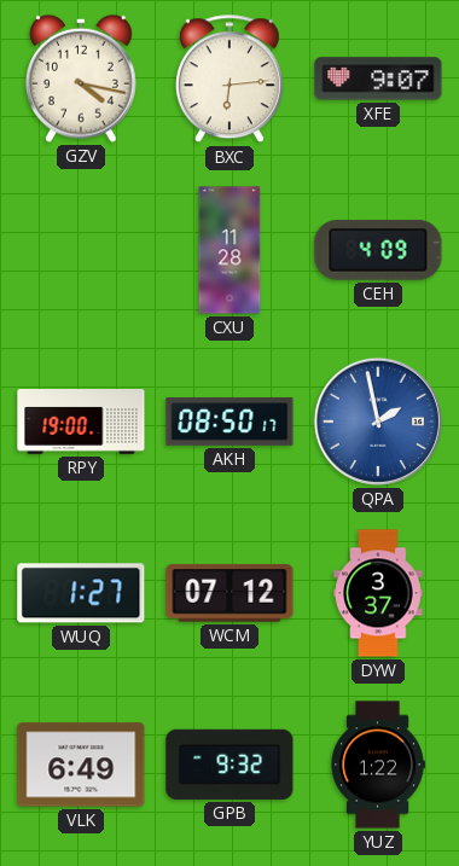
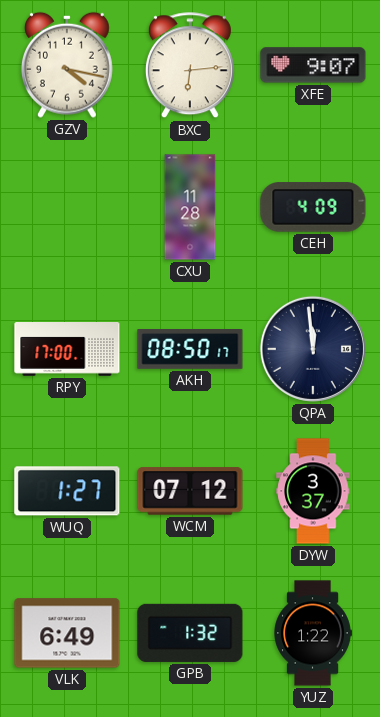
RPY: 19:00 -> 17:00 (67, 350)
QPA: 1:58 -> 11:59 (313, 349)
QPA dial: blue -> navy (313, 349)
GPB: 9:32 -> 1:32 (190, 633)
